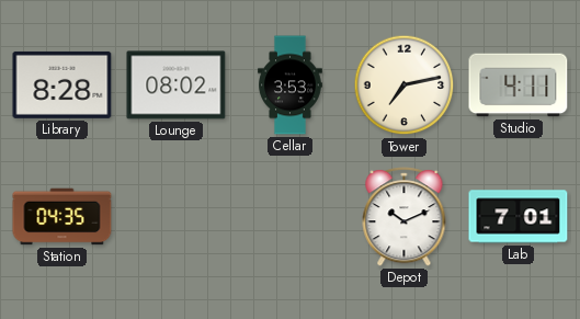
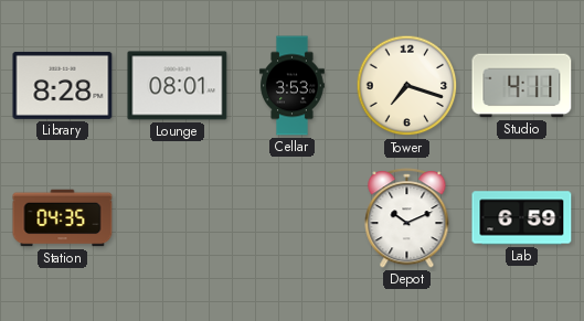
Lounge: 08:02 -> 08:01 (178, 86)
Tower: 7:13 -> 7:18 (407, 86)
Lab: 7:01 -> 6:59 (522, 218)
